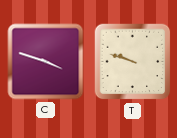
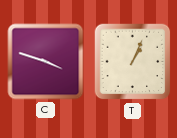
T: 9:48 -> 1:04 (133, 62)
